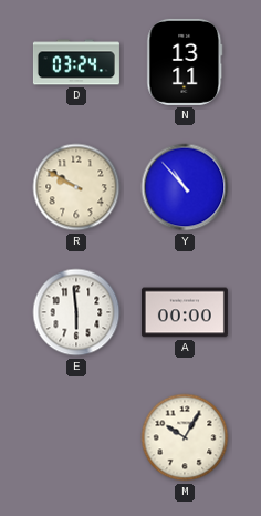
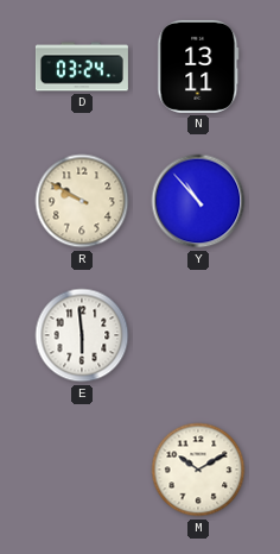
A: 00:00 -> none (185, 312)
M: 10:05 -> 10:10 (198, 470)
